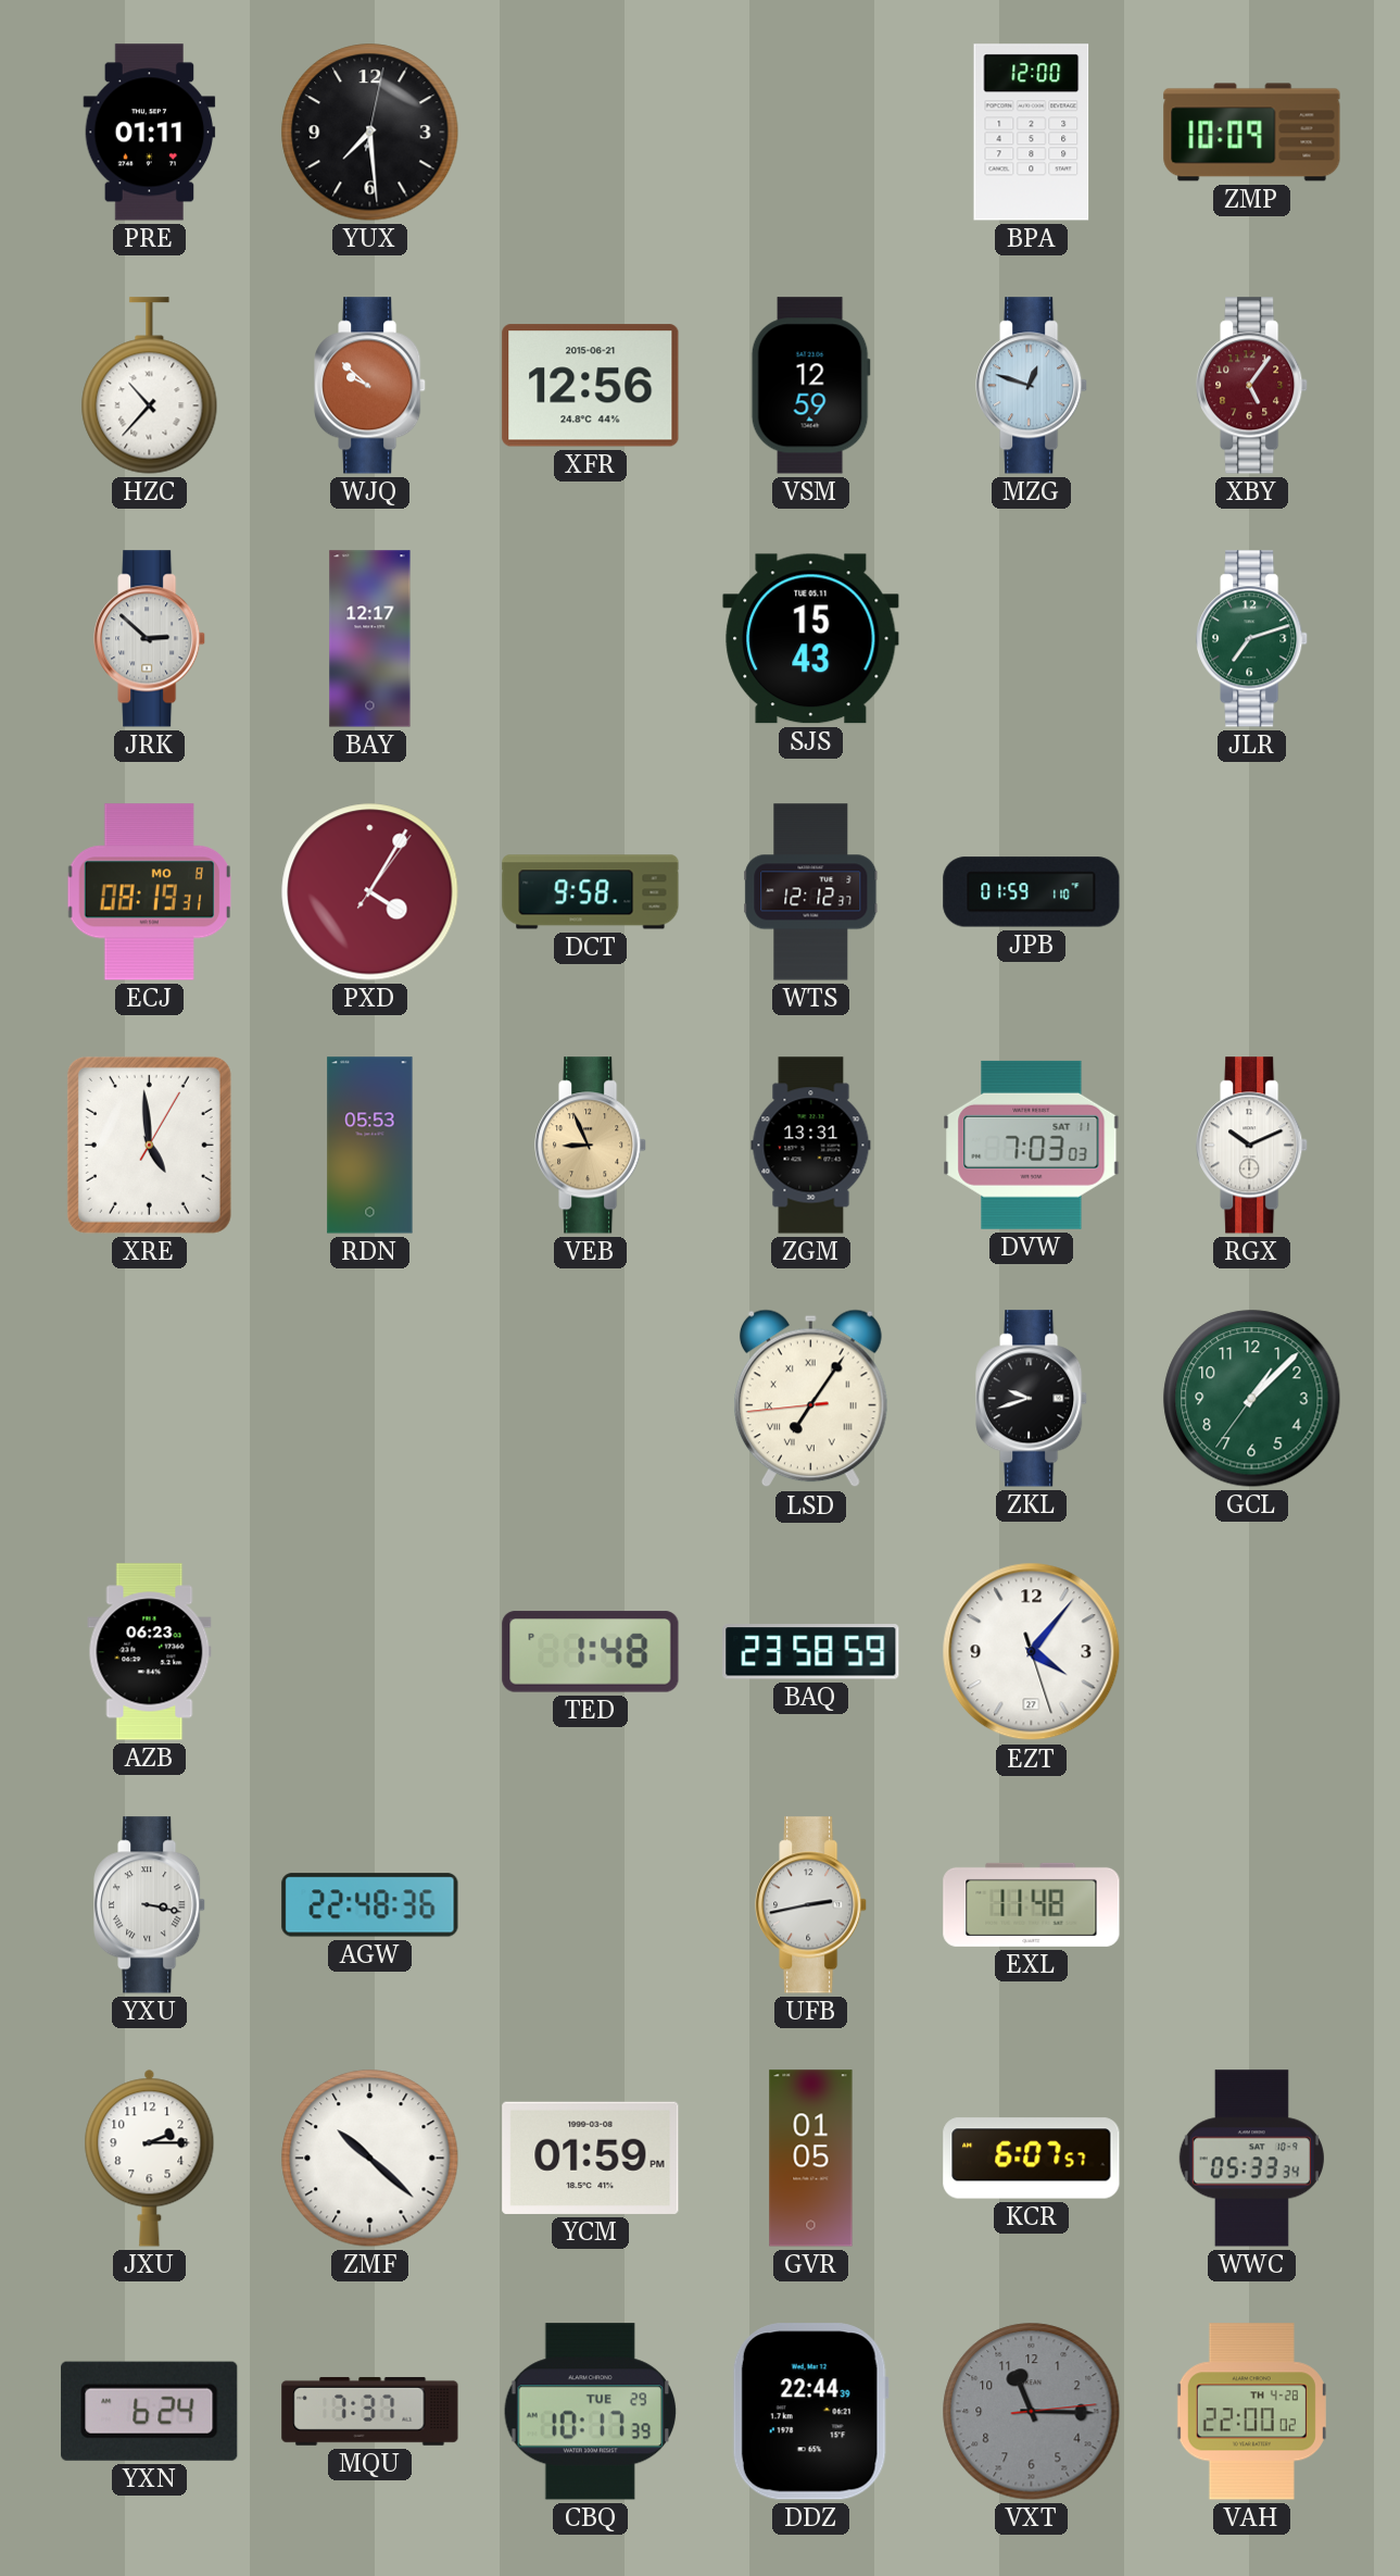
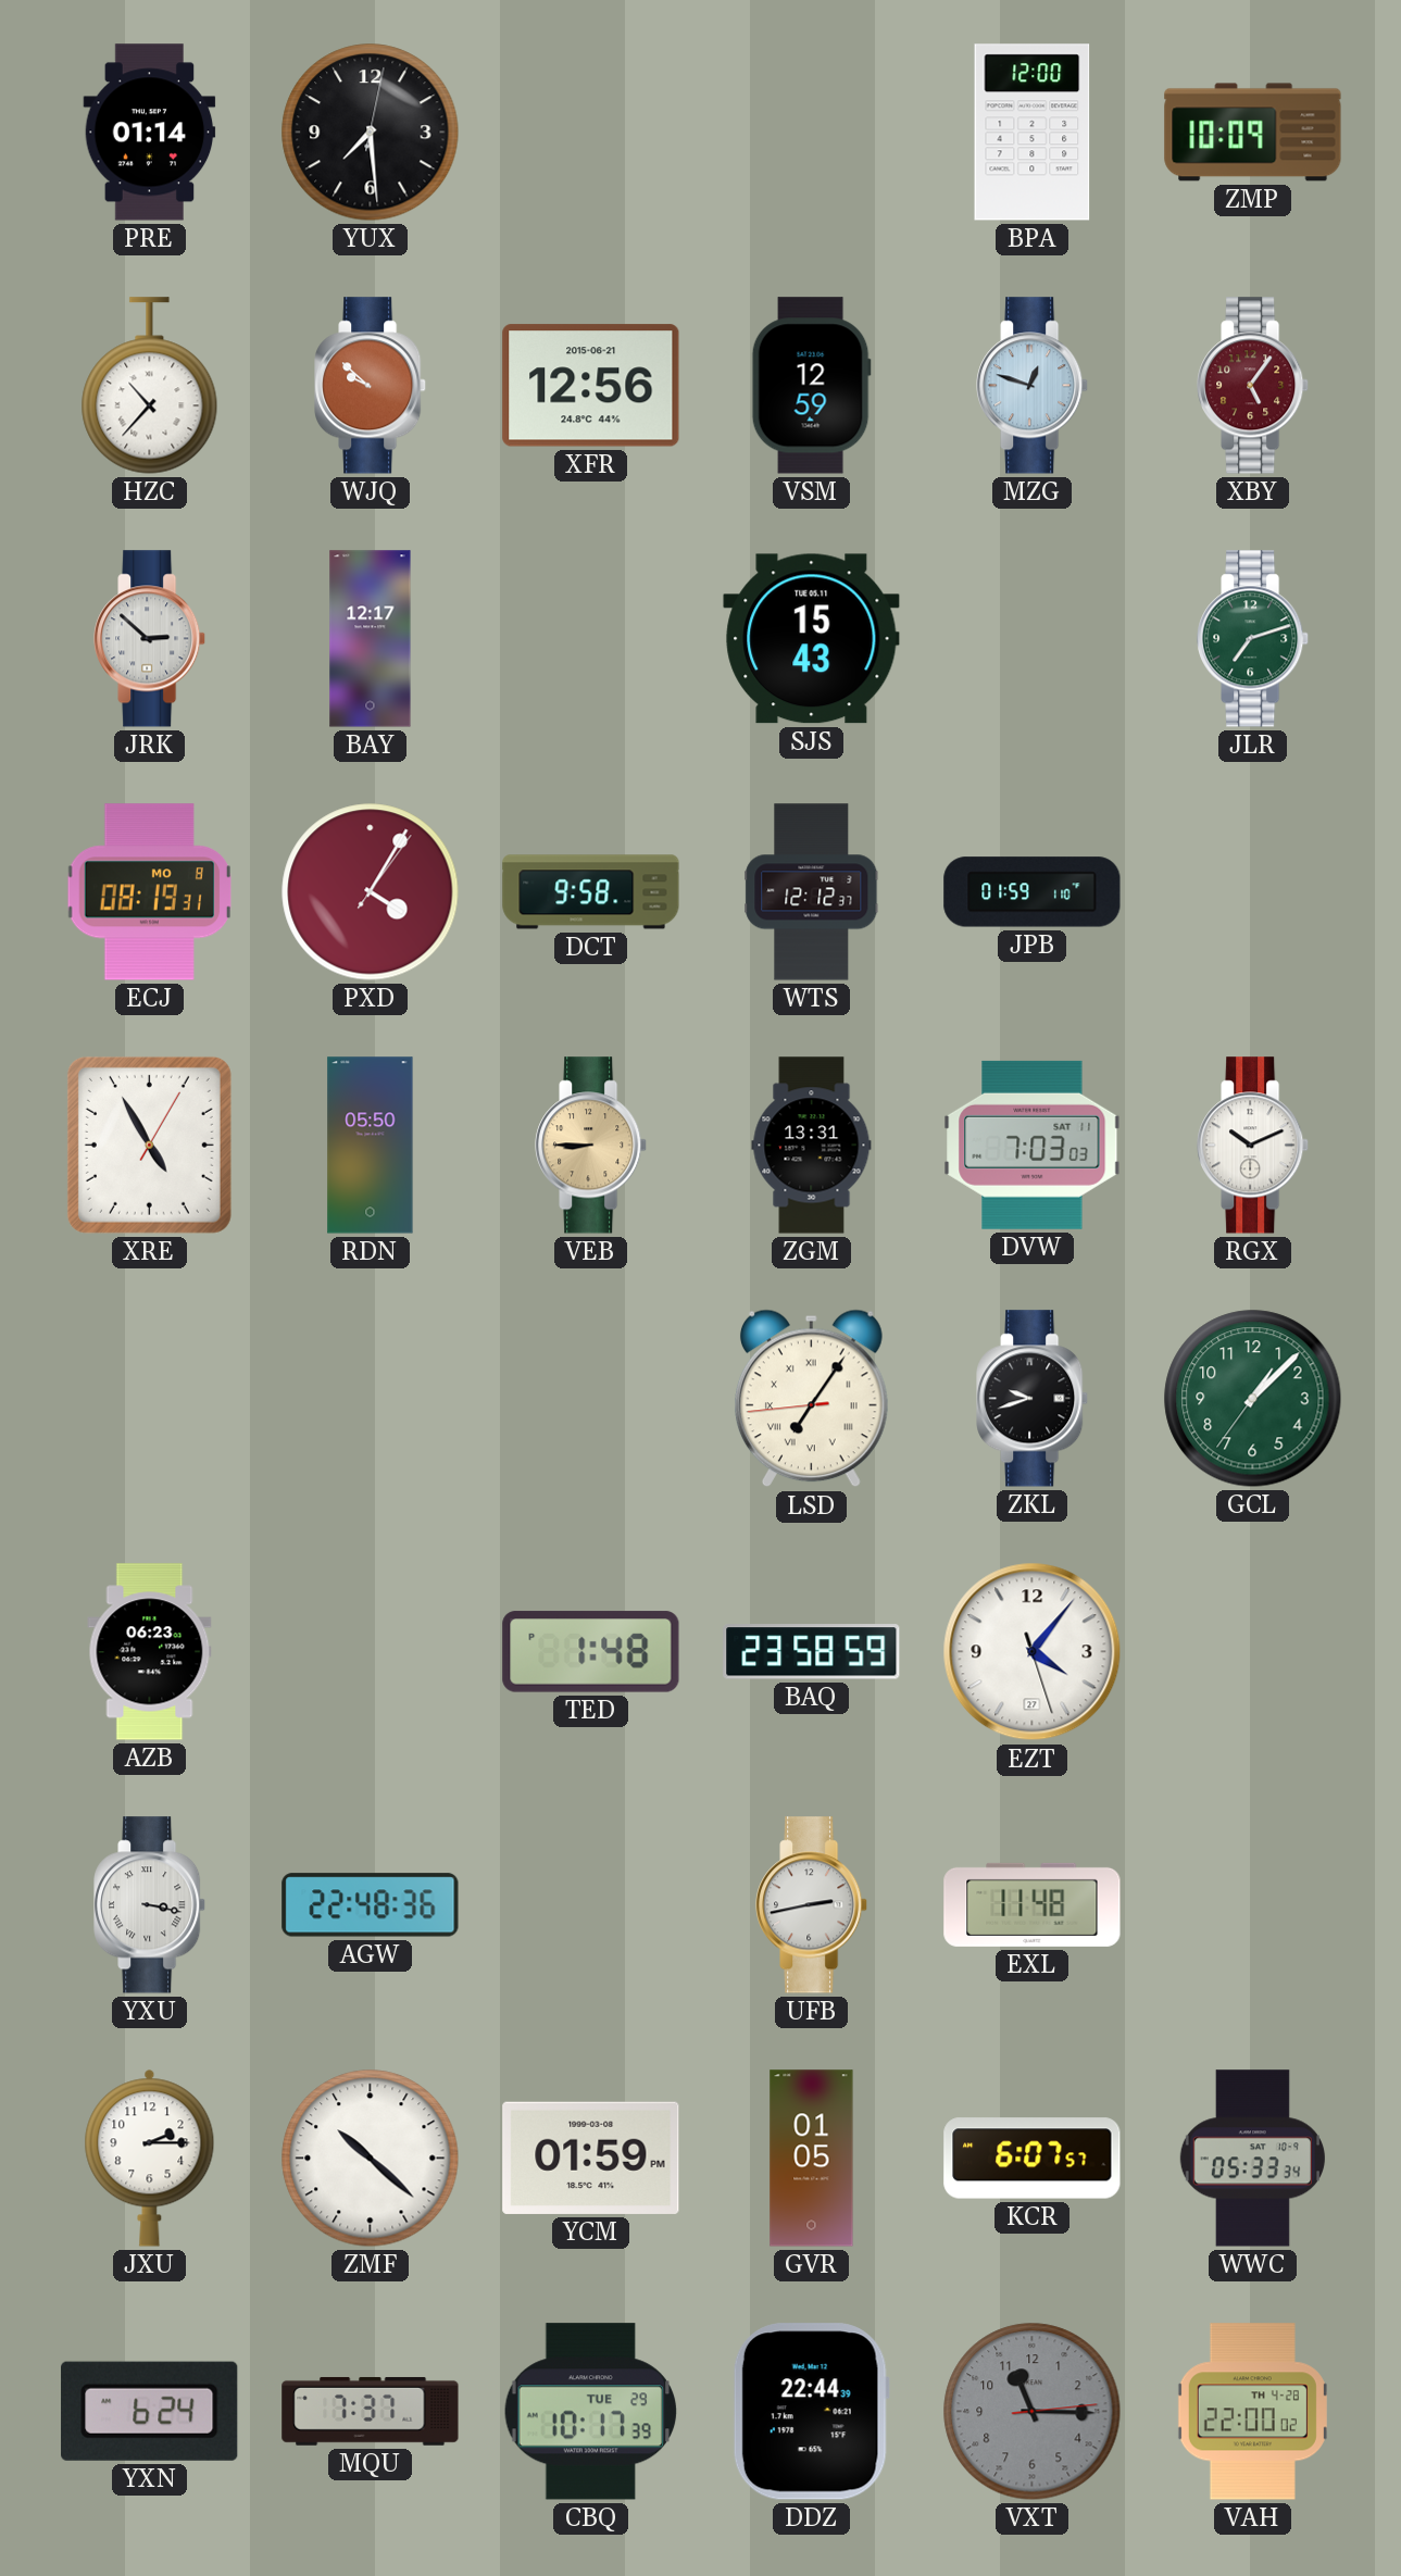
PRE: 01:11 -> 01:14 (150, 133)
XRE: 4:59 -> 4:55 (149, 1145)
RDN: 05:53 -> 05:50 (371, 1146)
VEB: 8:56 -> 8:45 (591, 1146)
